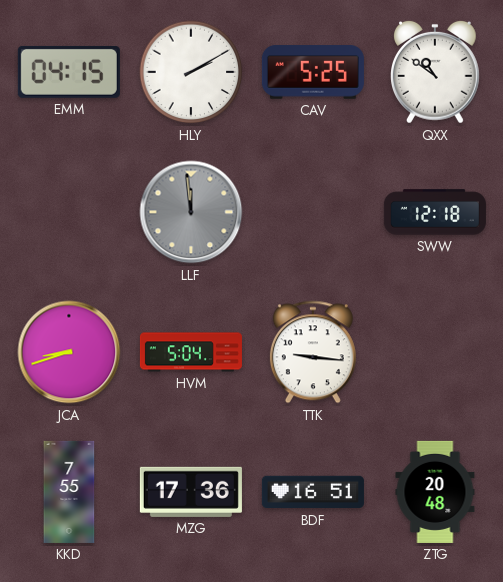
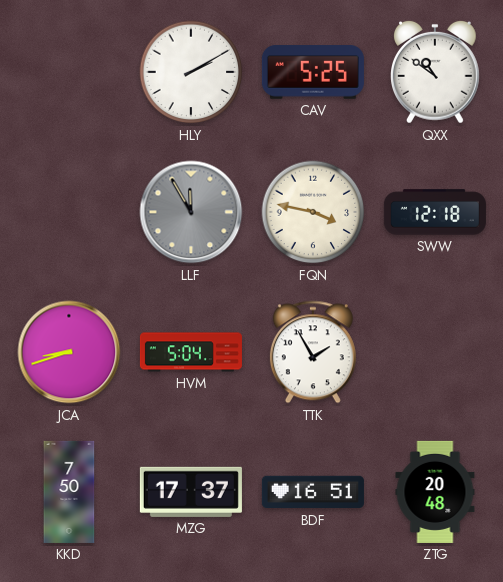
EMM: 04:15 -> none (69, 72)
LLF: 11:59 -> 11:55 (191, 212)
FQN: none -> 3:47 (313, 212)
TTK: 9:16 -> 1:55 (313, 352)
KKD: 7:55 -> 7:50 (69, 492)
MZG: 17:36 -> 17:37 (191, 492)
